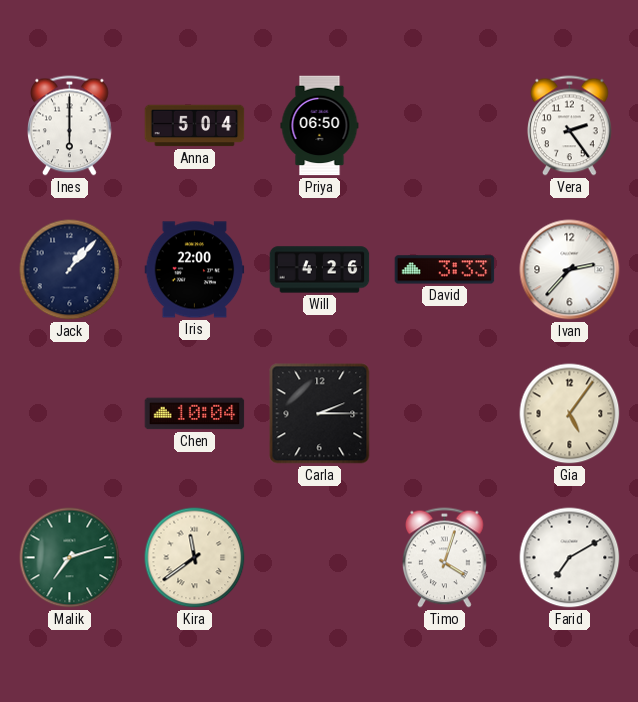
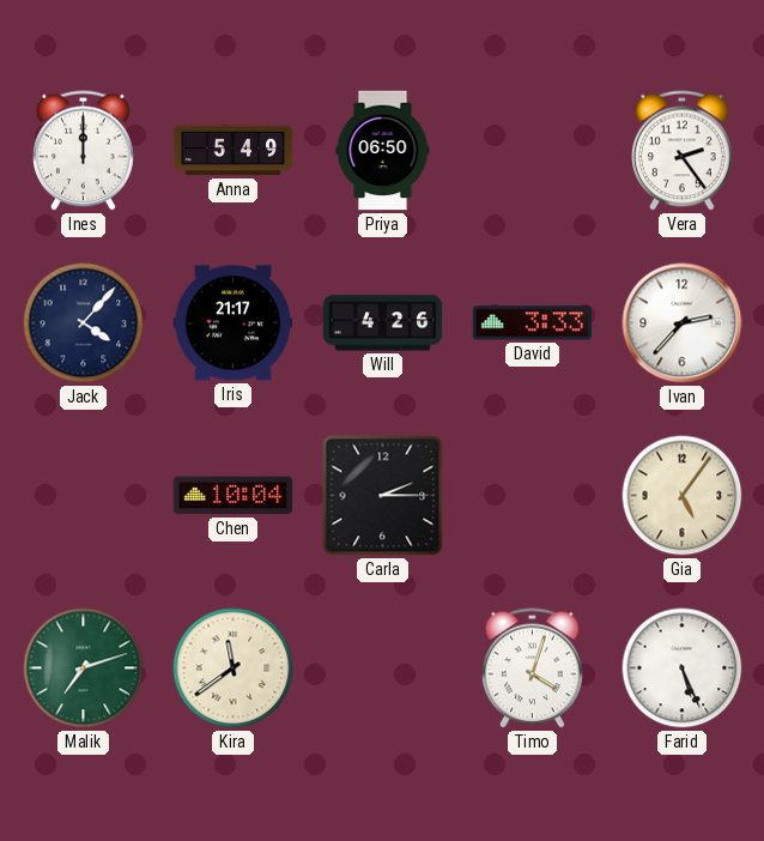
Ines: 6:00 -> 12:00 (84, 151)
Anna: 5:04 -> 5:49 (234, 151)
Jack: 1:07 -> 4:07 (84, 323)
Iris: 22:00 -> 21:17 (234, 323)
Farid: 7:10 -> 5:26 (683, 668)
